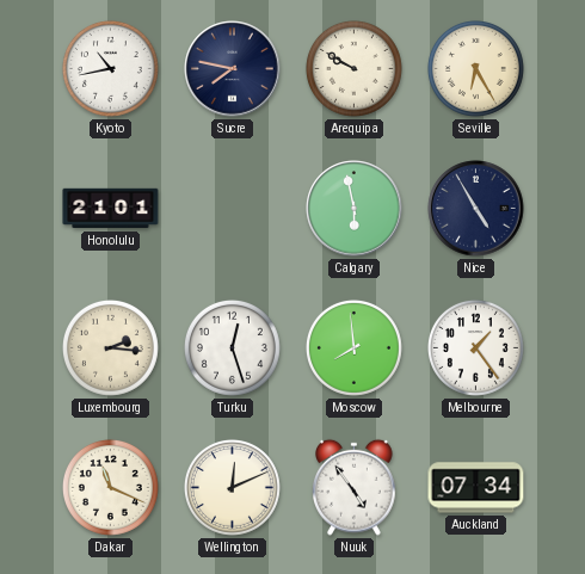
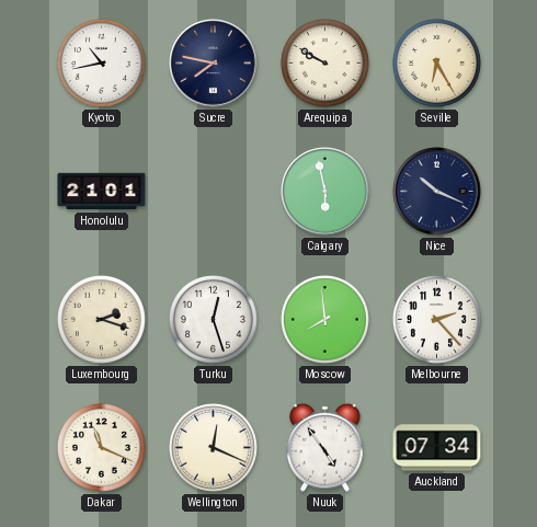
Nice: 4:55 -> 10:19 (437, 192)
Luxembourg: 2:16 -> 2:18 (101, 319)
Melbourne: 1:24 -> 2:23 (436, 319)
Wellington: 12:11 -> 12:19 (213, 447)
